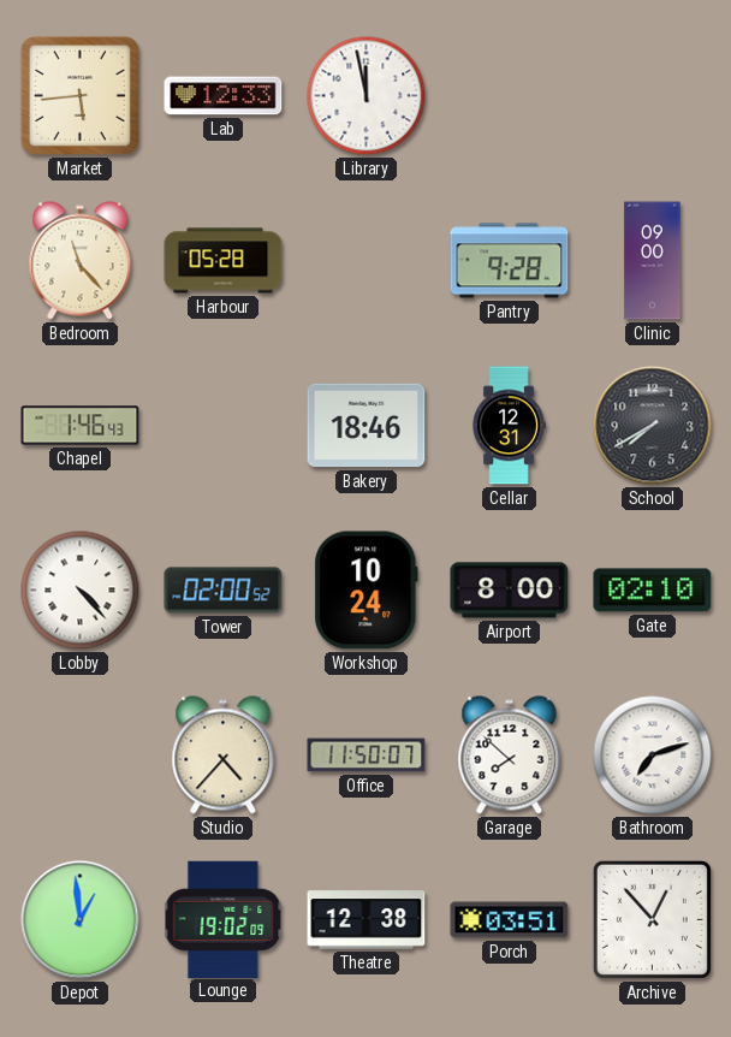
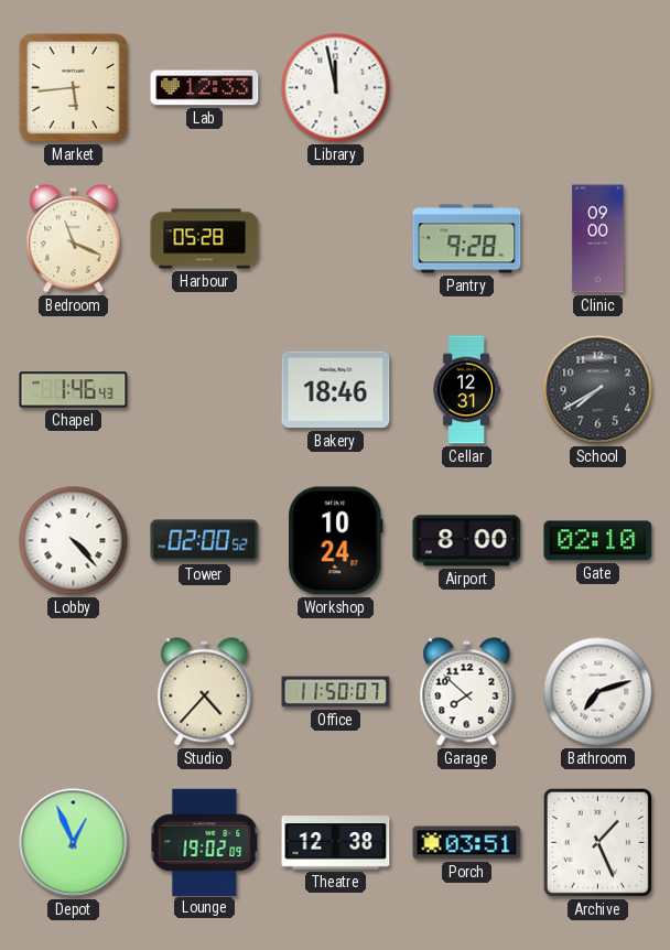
Bedroom: 11:23 -> 11:19 (74, 239)
Depot: 12:59 -> 12:56 (74, 843)
Archive: 12:53 -> 1:26 (597, 842)
